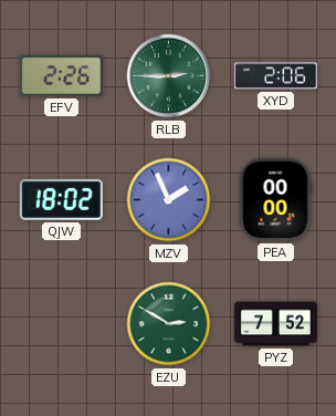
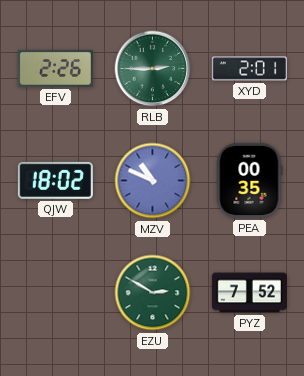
XYD: 2:06 -> 2:01 (249, 69)
MZV: 1:56 -> 10:49 (153, 181)
PEA: 00:00 -> 00:35 (249, 180)
